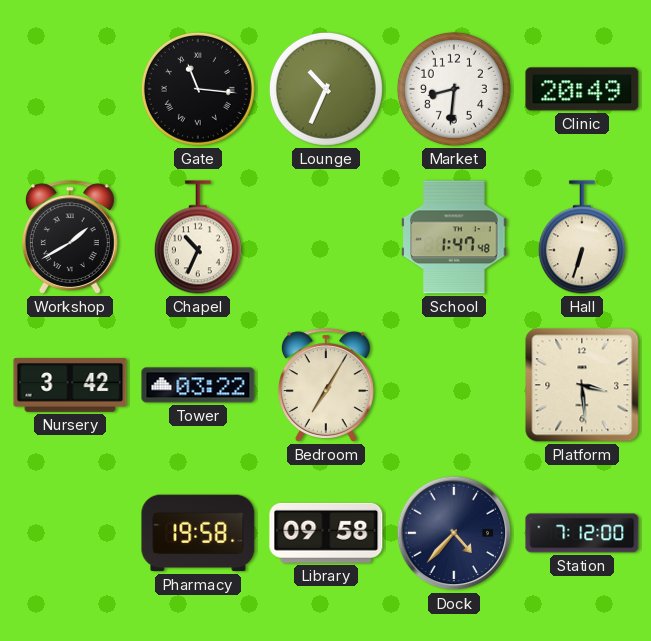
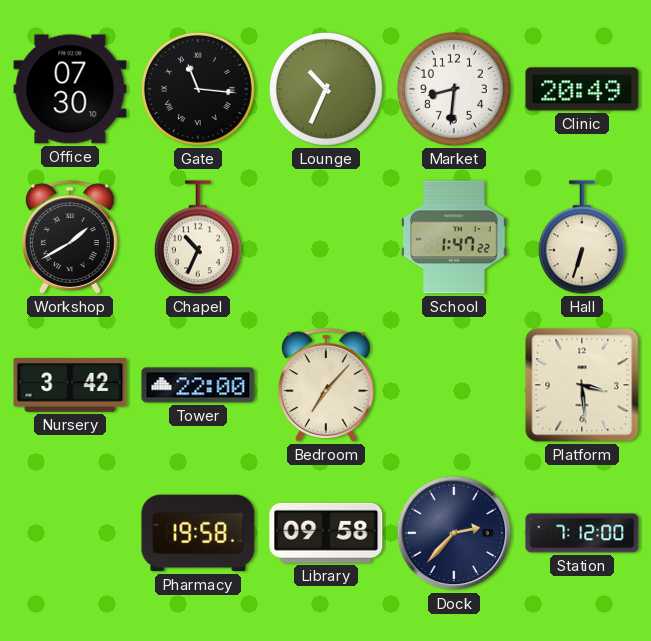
Office: none -> 07:30 (70, 89)
School: 1:47:48 -> 1:47:22 (454, 237)
Tower: 03:22 -> 22:00 (198, 385)
Bedroom: 7:05 -> 7:07 (326, 385)
Dock: 4:37 -> 2:37 (454, 533)
